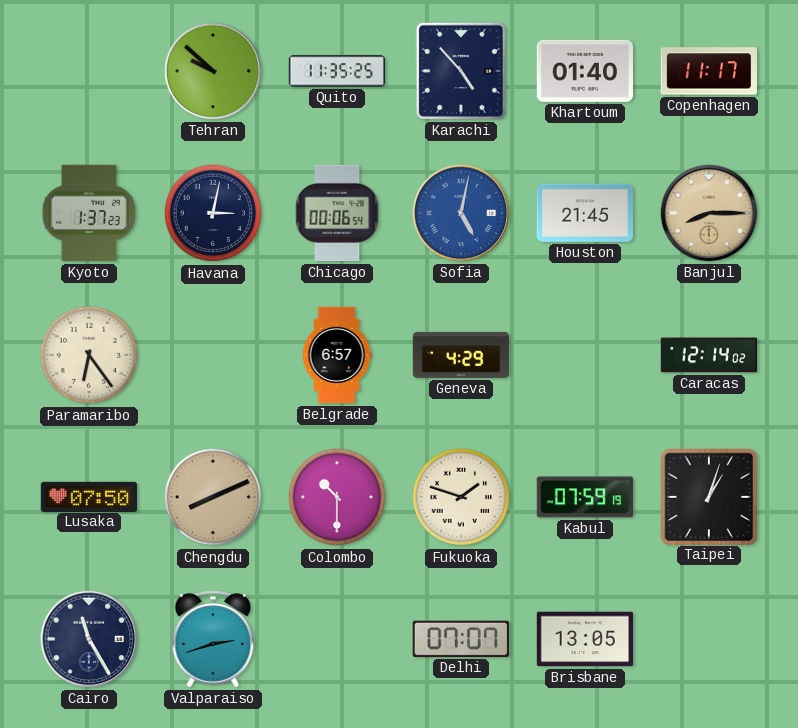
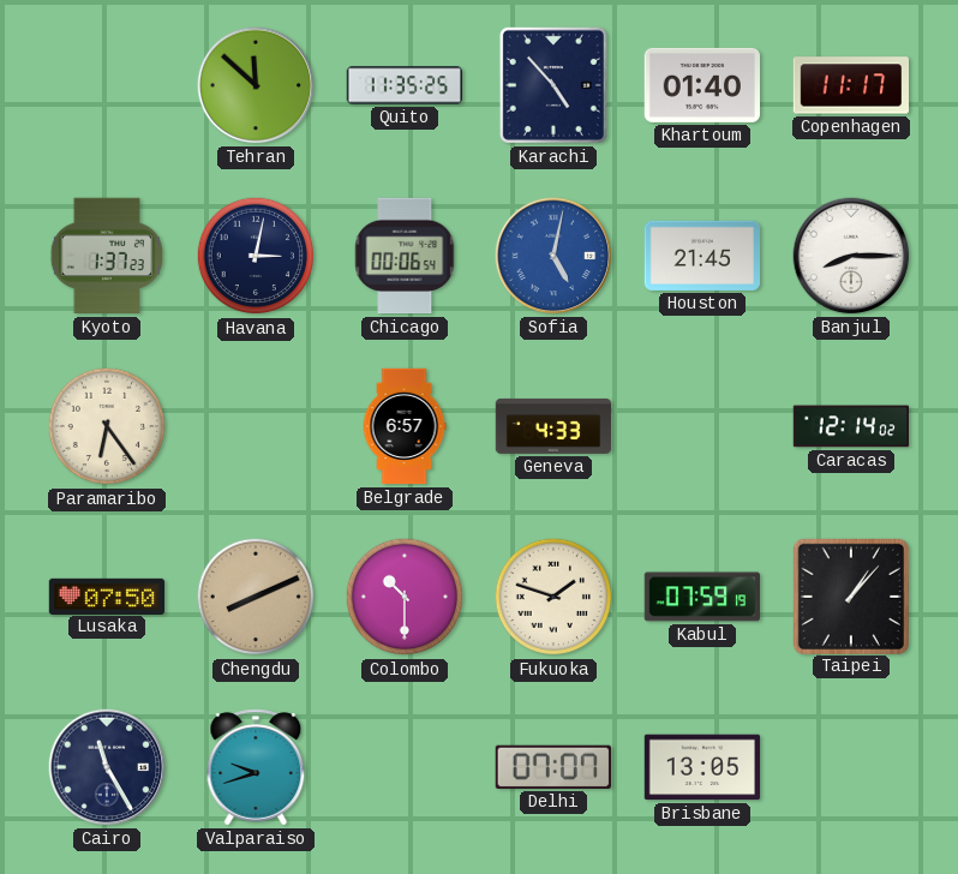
Tehran: 9:52 -> 11:52 (256, 85)
Banjul dial: champagne -> white (851, 256)
Geneva: 4:29 -> 4:33 (553, 426)
Taipei: 1:03 -> 1:07 (850, 595)
Valparaiso: 2:42 -> 9:42 (256, 767)
